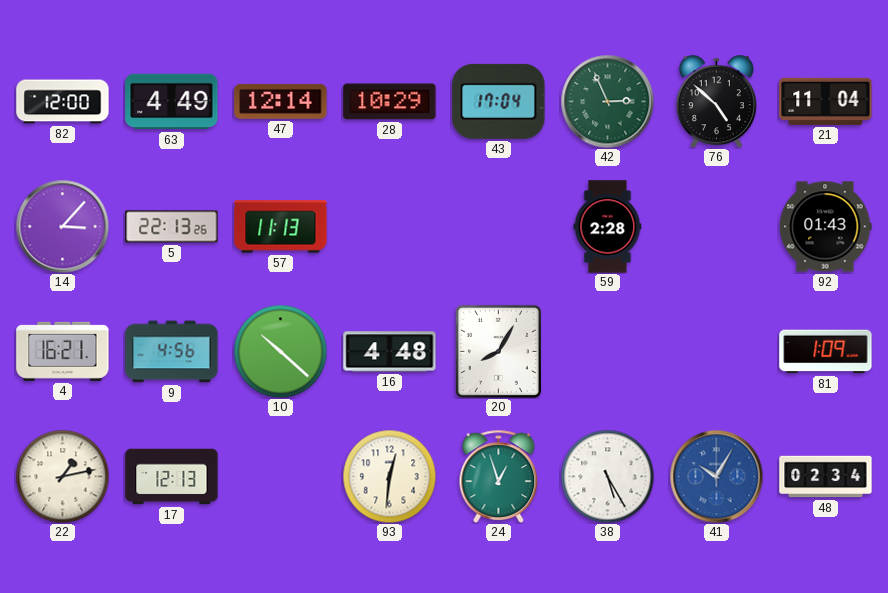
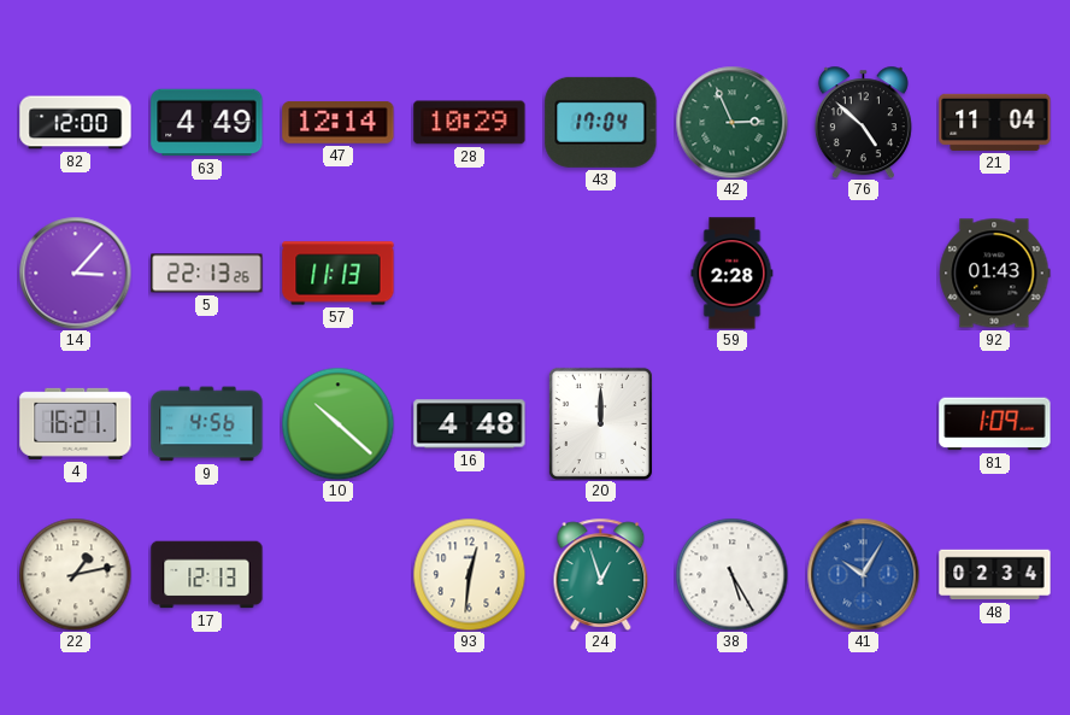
20: 8:05 -> 12:00 (600, 423)
